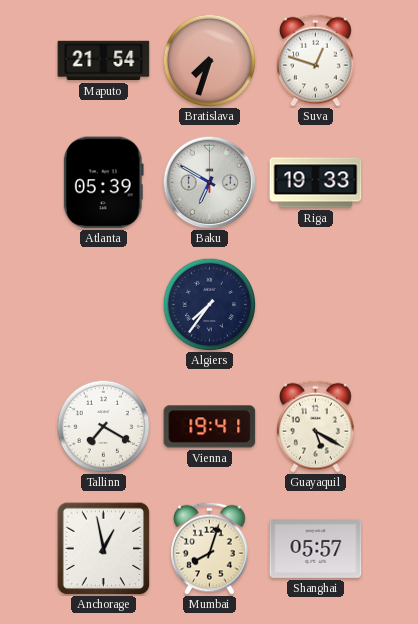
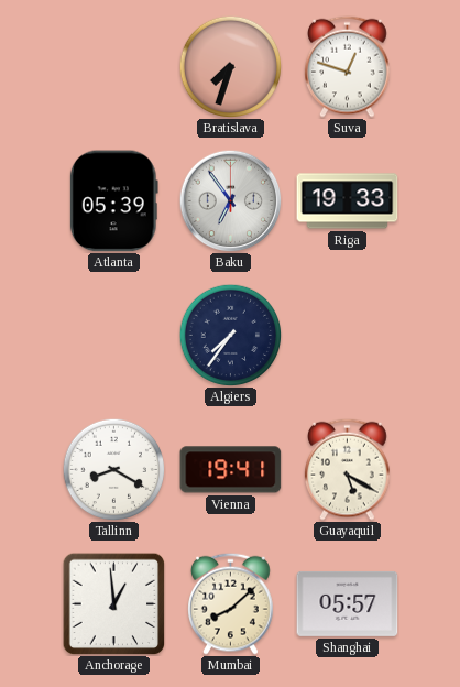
Maputo: 21:54 -> none (104, 61)
Baku: 6:50 -> 6:54 (230, 200)
Tallinn: 7:20 -> 8:20 (113, 469)
Anchorage: 12:58 -> 12:59 (113, 603)
Mumbai: 8:03 -> 8:08 (231, 603)
